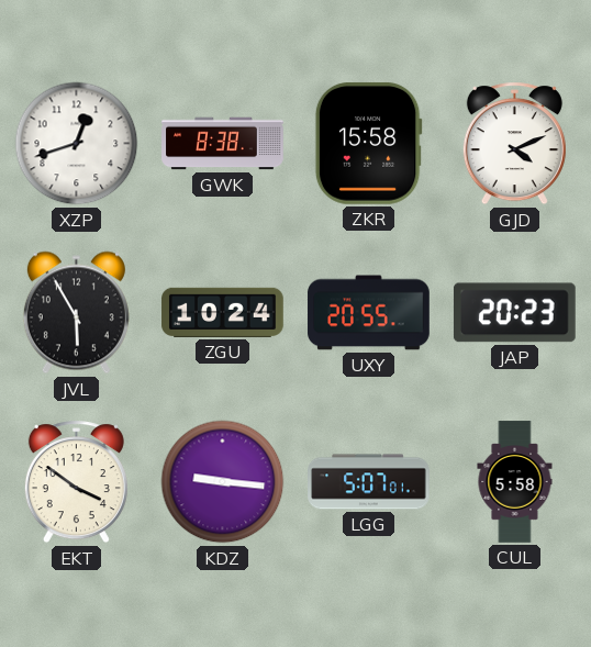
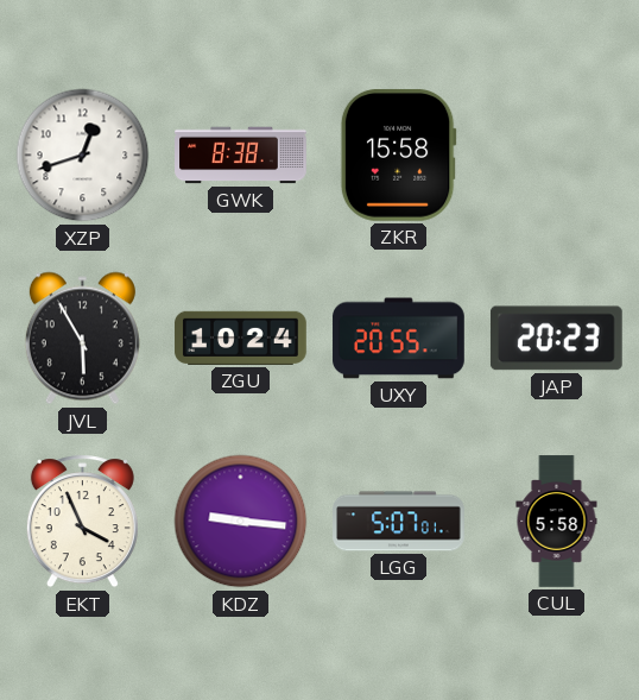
GJD: 4:11 -> none (514, 144)
EKT: 3:51 -> 3:56 (82, 522)
